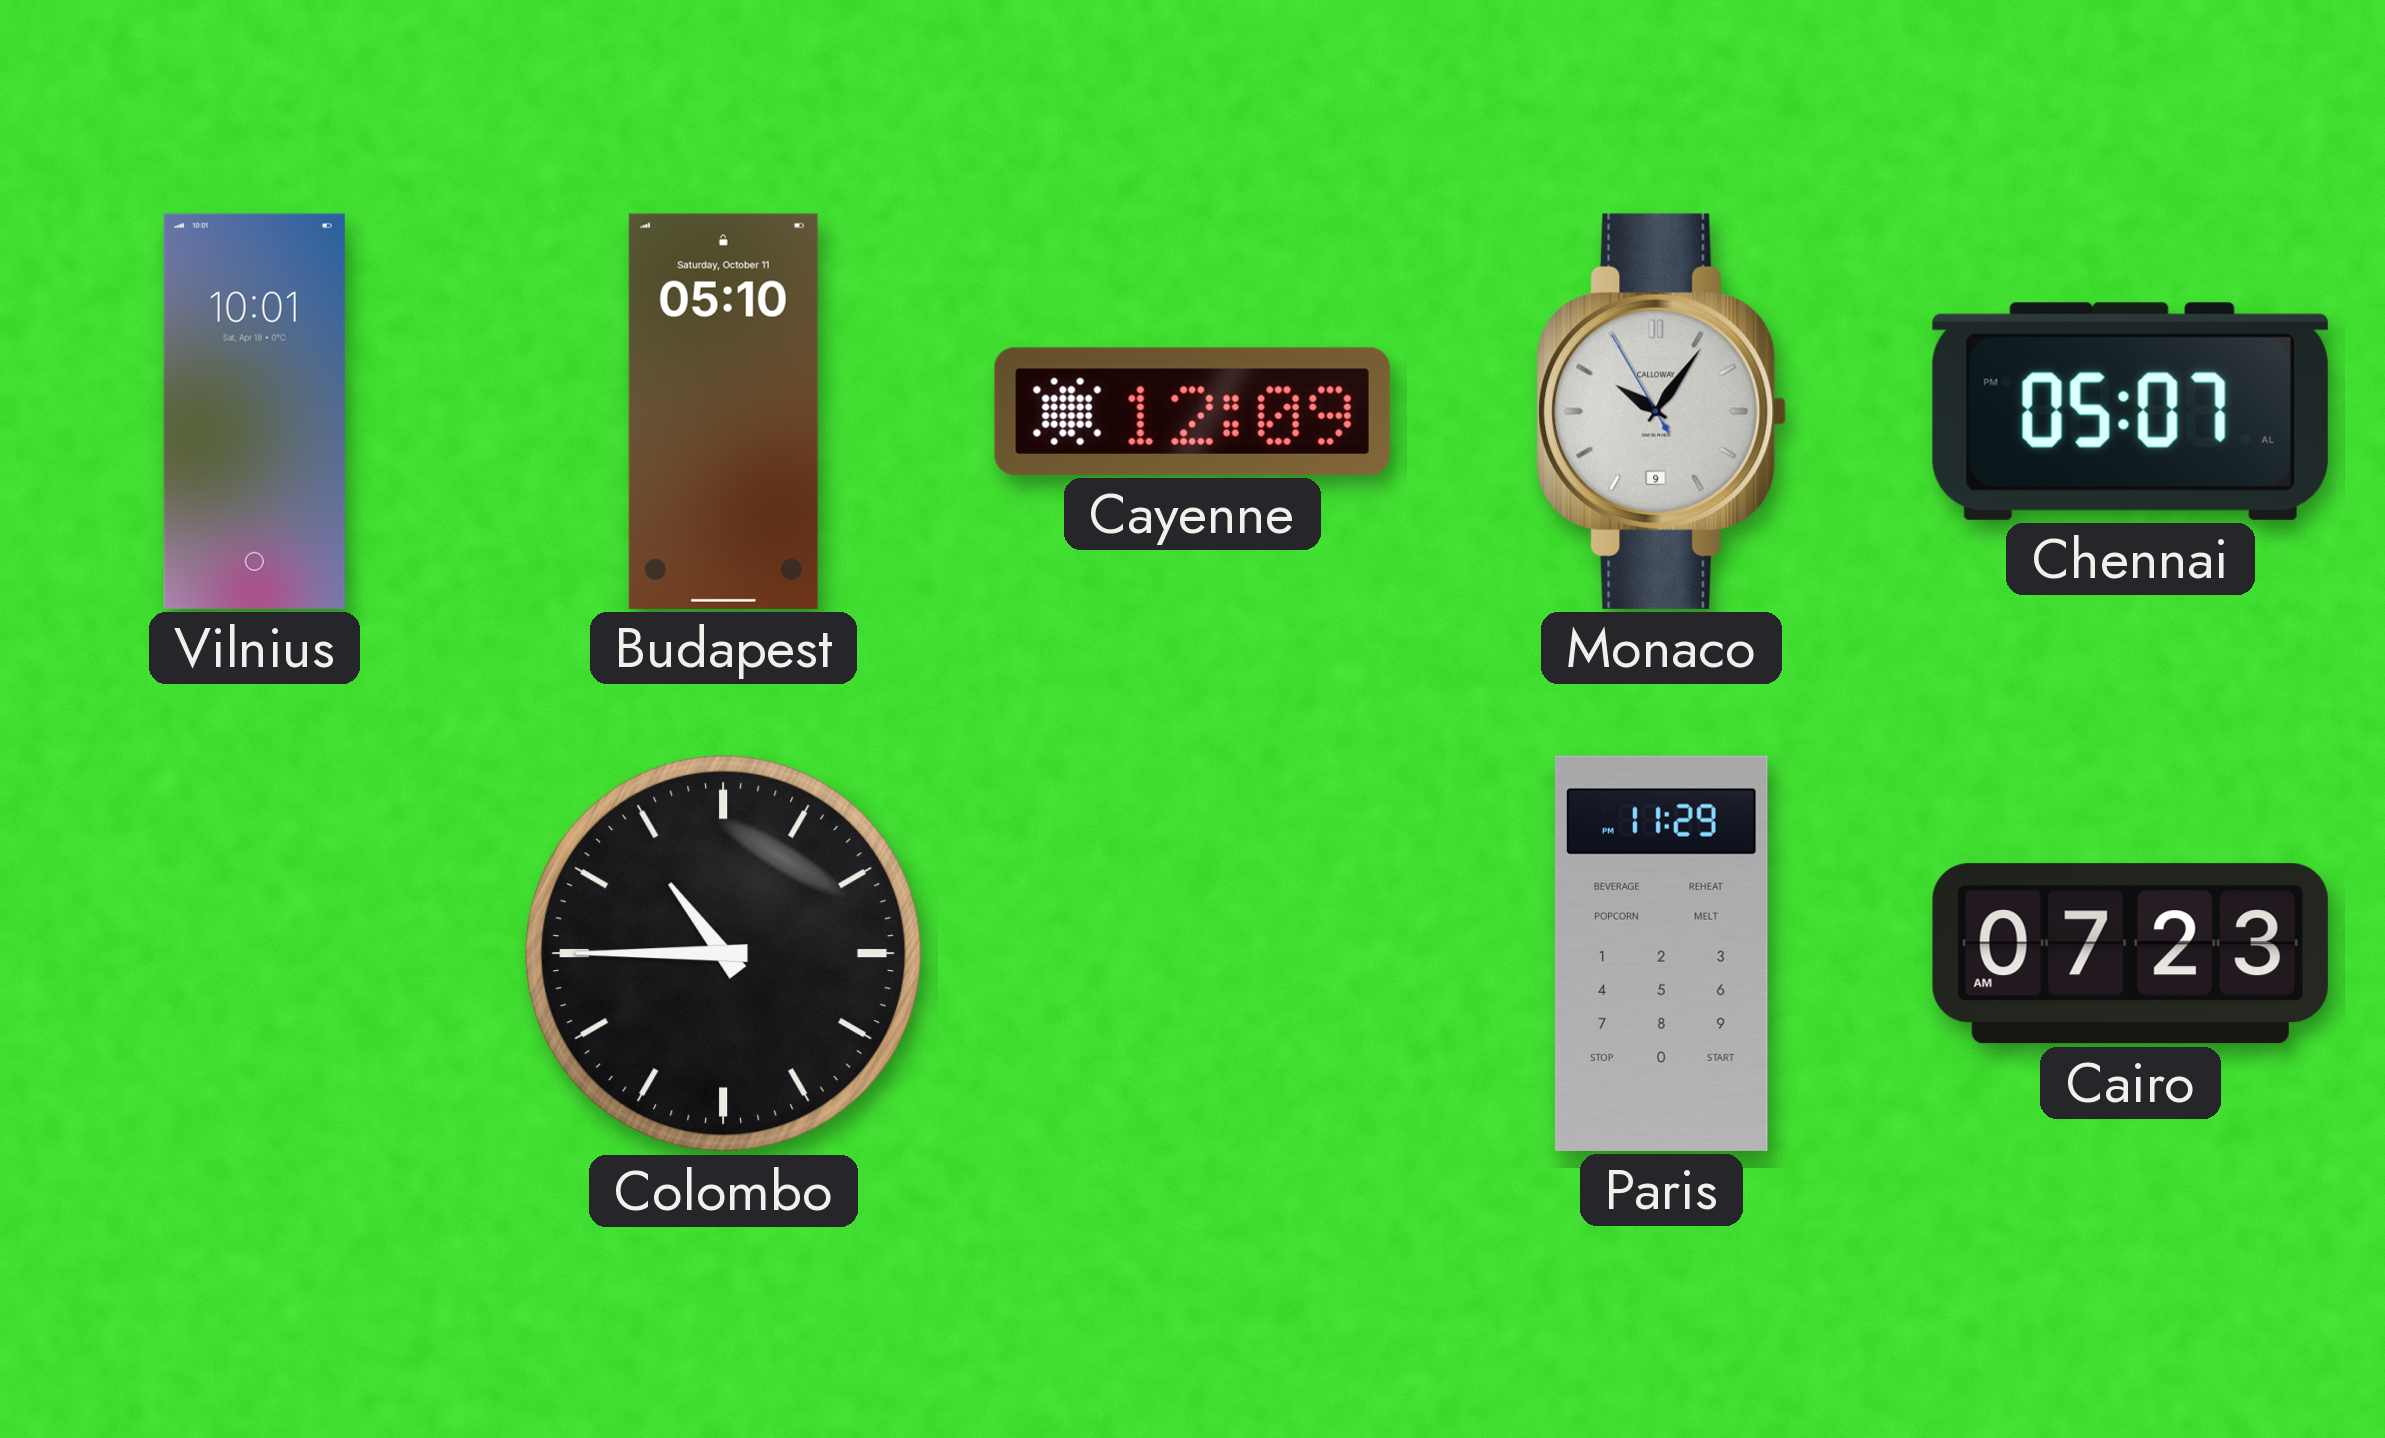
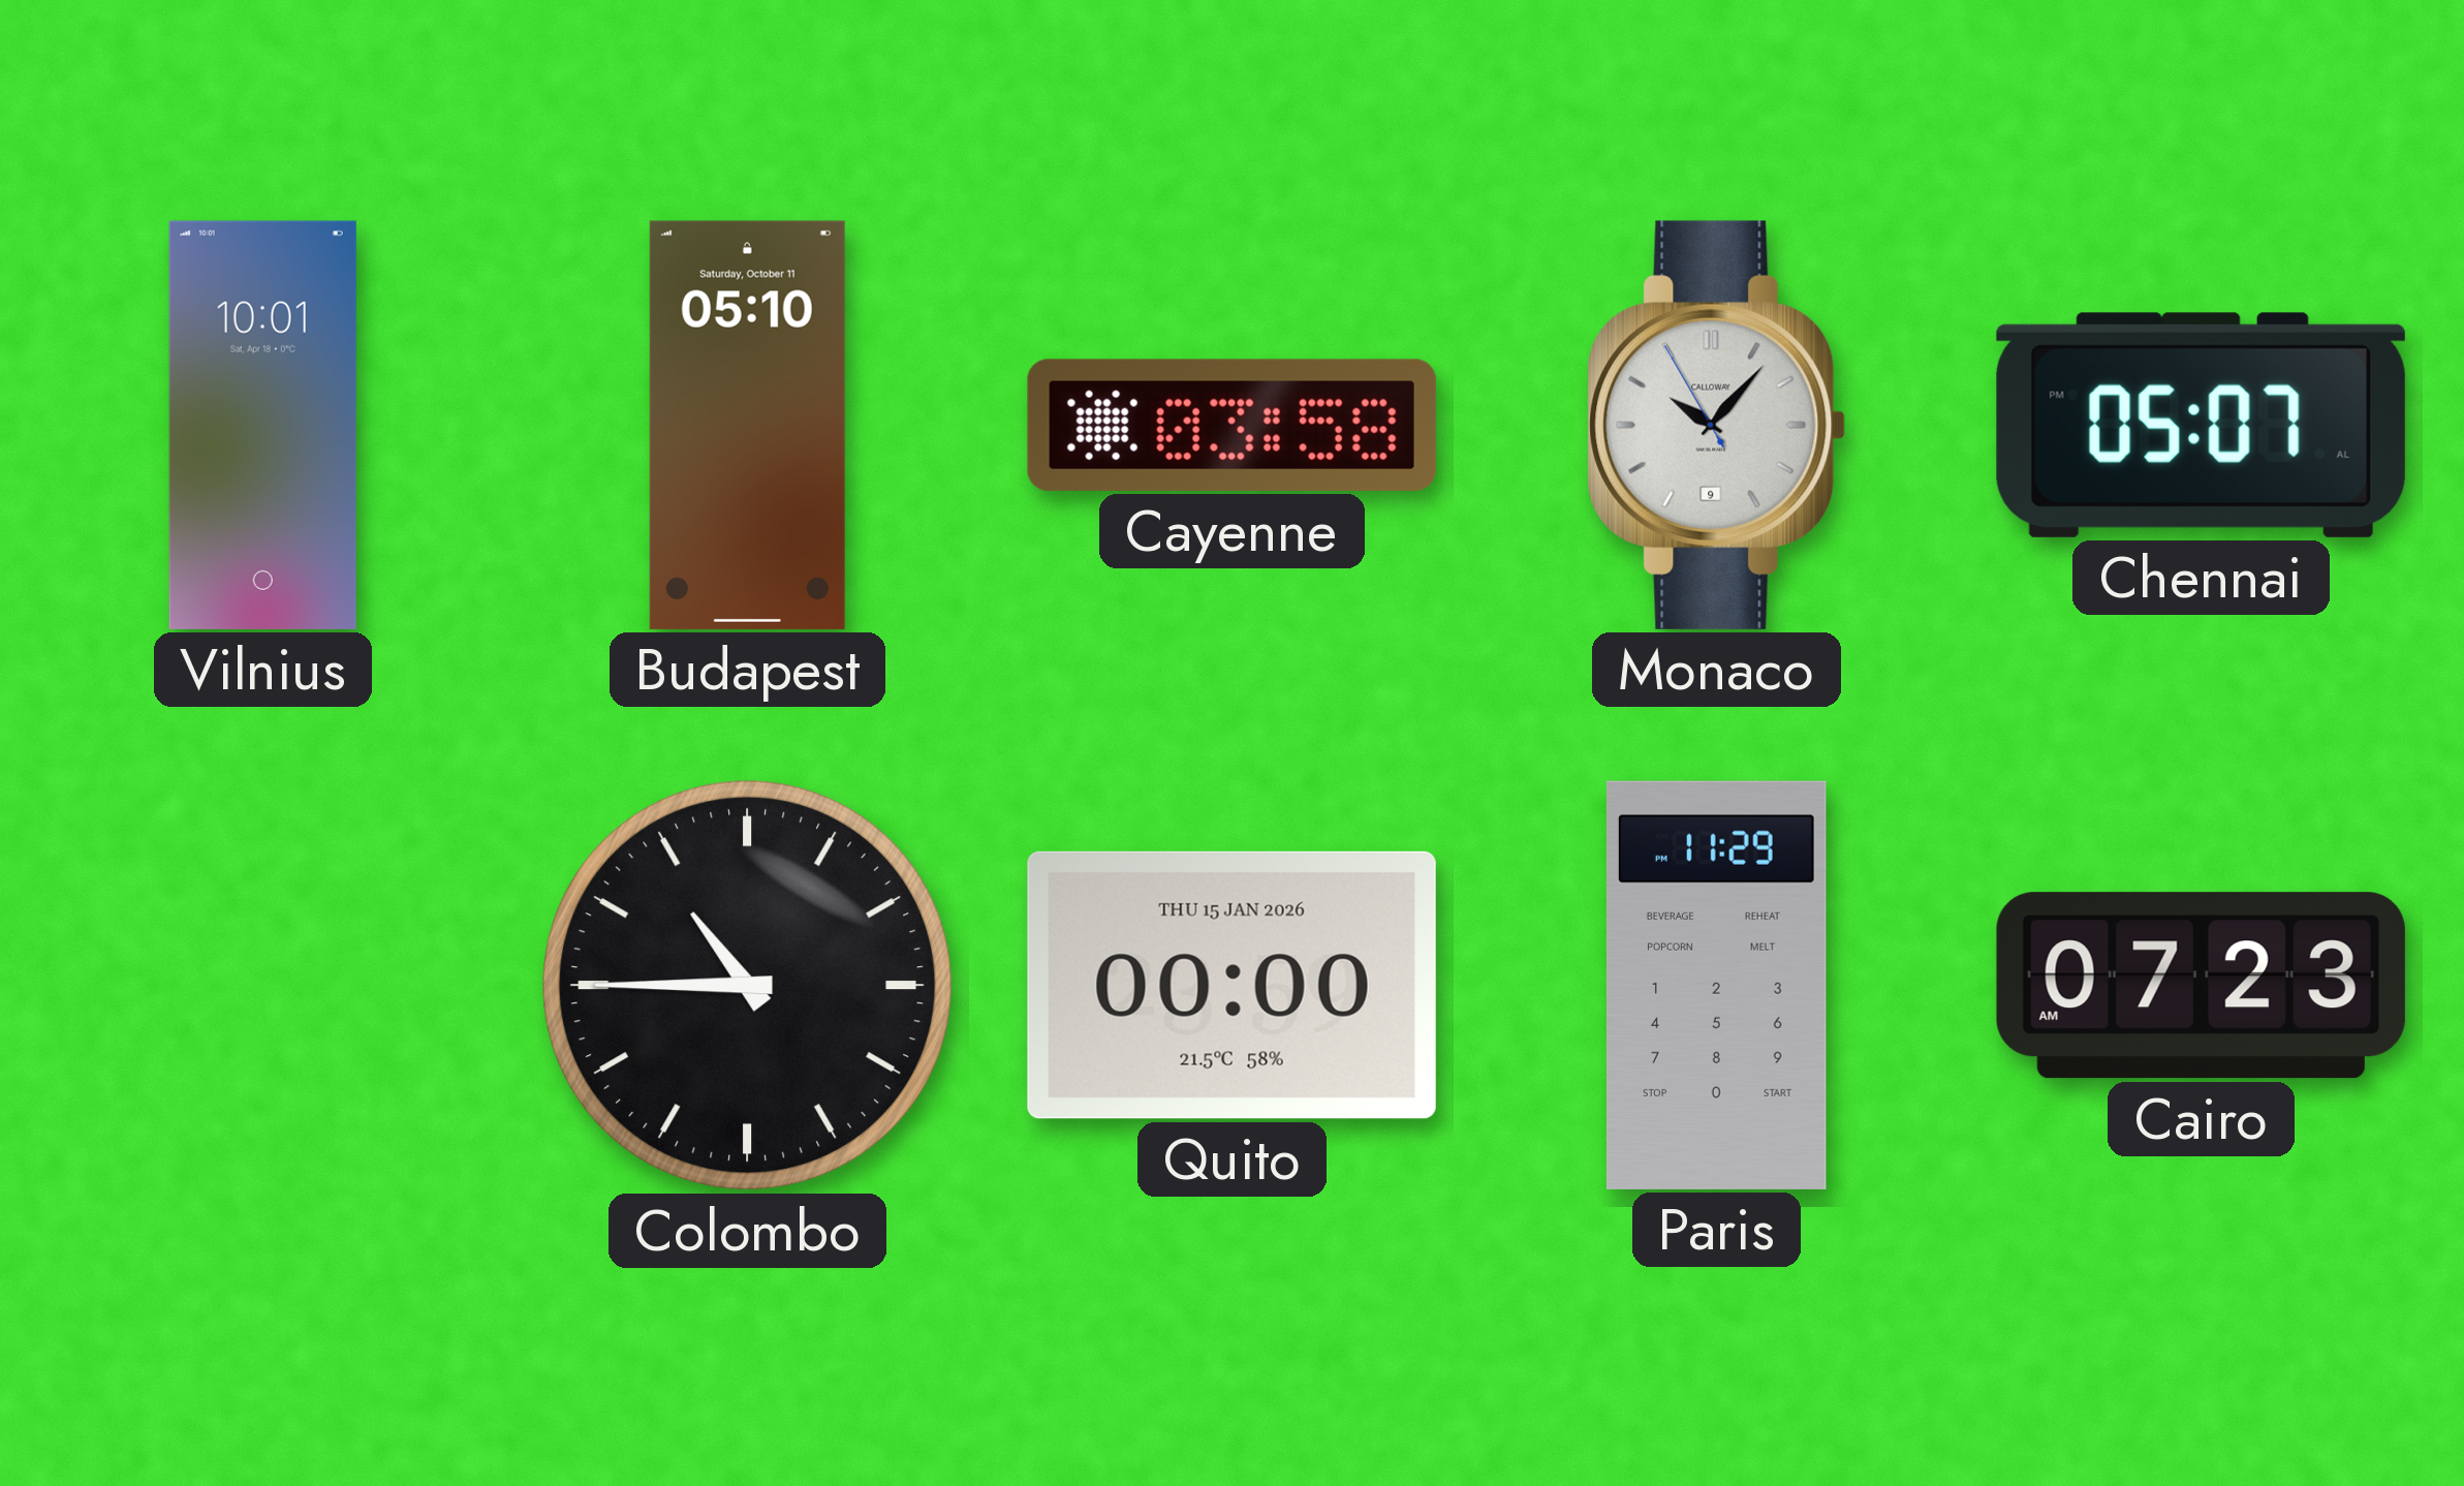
Cayenne: 12:09 -> 03:58 (1231, 425)
Monaco: 10:05 -> 10:06 (1717, 425)
Quito: none -> 00:00 (1231, 985)
